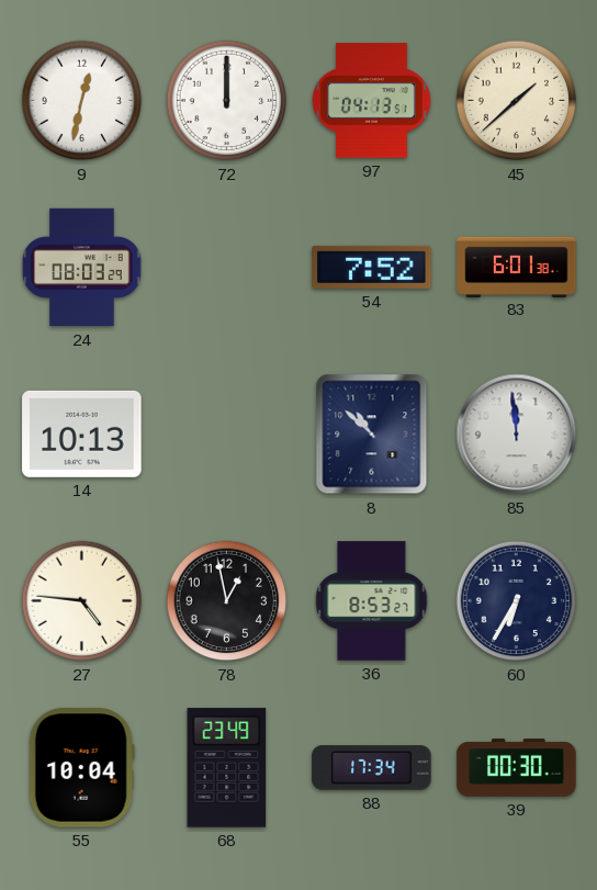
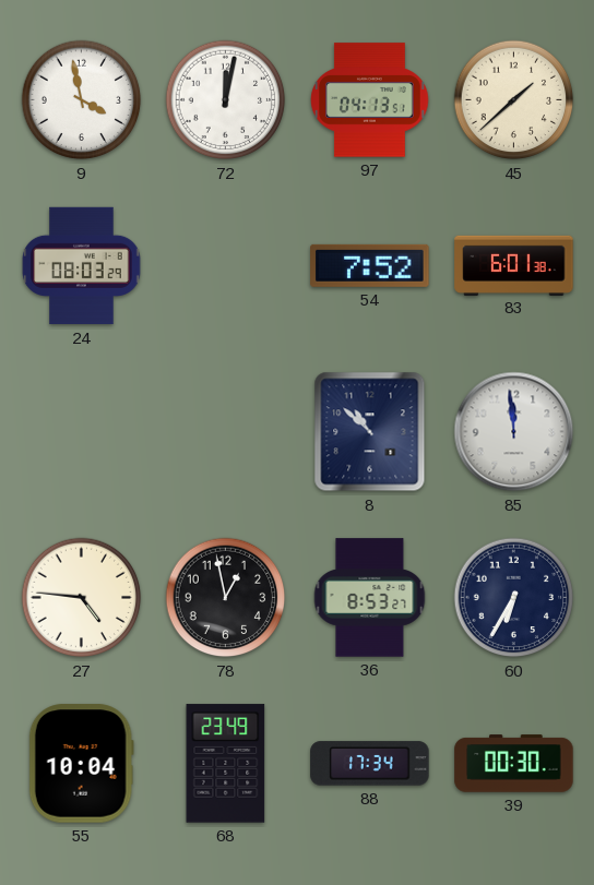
9: 12:32 -> 3:58 (82, 100)
72: 12:00 -> 12:02 (226, 100)
14: 10:13 -> none (82, 433)
